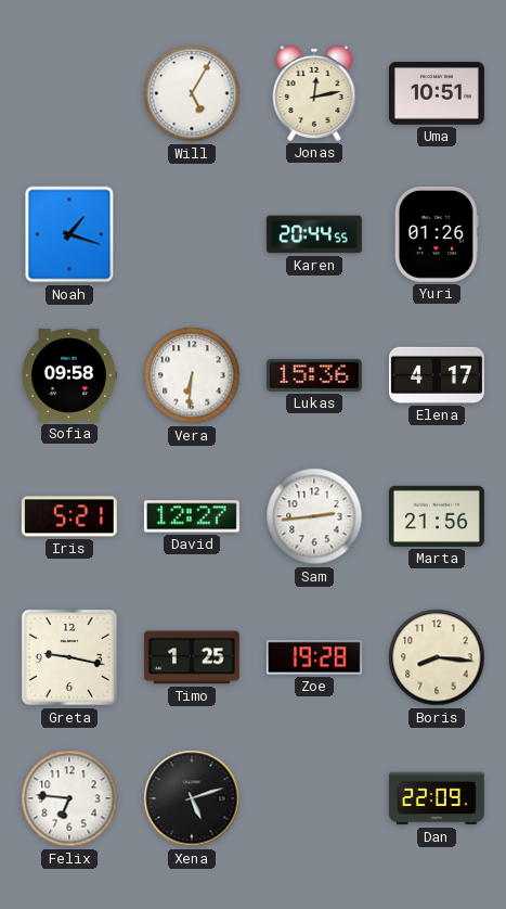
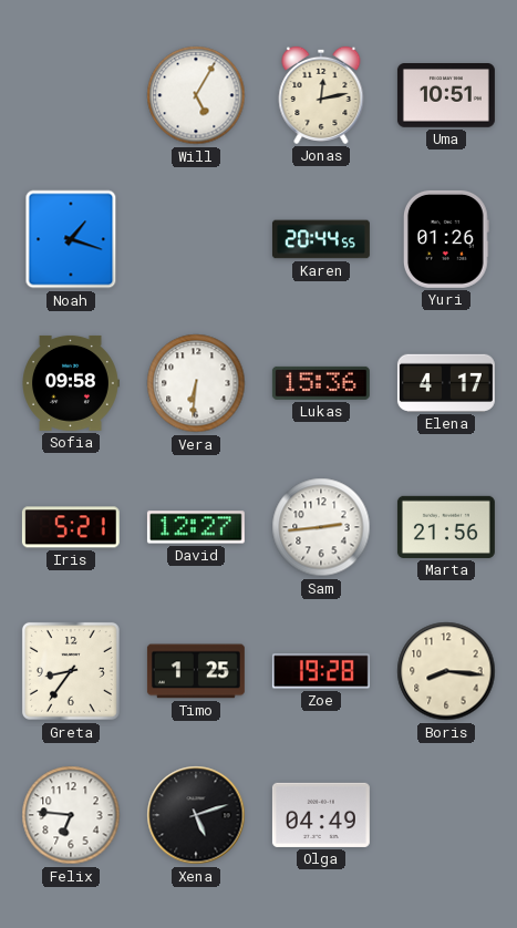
Greta: 9:17 -> 8:36 (71, 671)
Olga: none -> 04:49 (321, 815)
Dan: 22:09 -> none (437, 798)
